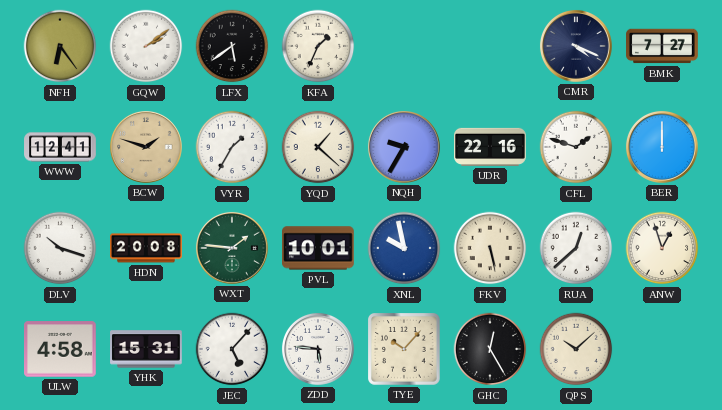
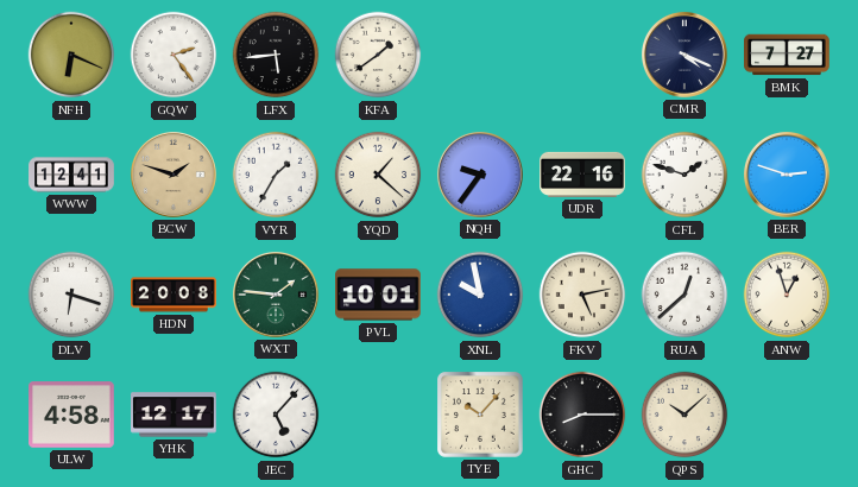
NFH: 6:24 -> 6:19 (71, 55)
GQW: 2:09 -> 2:24 (174, 55)
LFX: 5:39 -> 5:44 (276, 55)
KFA: 1:34 -> 1:39 (378, 55)
NQH: 9:35 -> 9:36 (480, 175)
BER: 12:00 -> 2:48 (787, 175)
DLV: 10:18 -> 6:18 (71, 295)
FKV: 5:28 -> 5:13 (582, 295)
YHK: 15:31 -> 12:17 (174, 415)
ZDD: 5:46 -> none (318, 349)
GHC: 12:25 -> 8:15 (582, 415)
